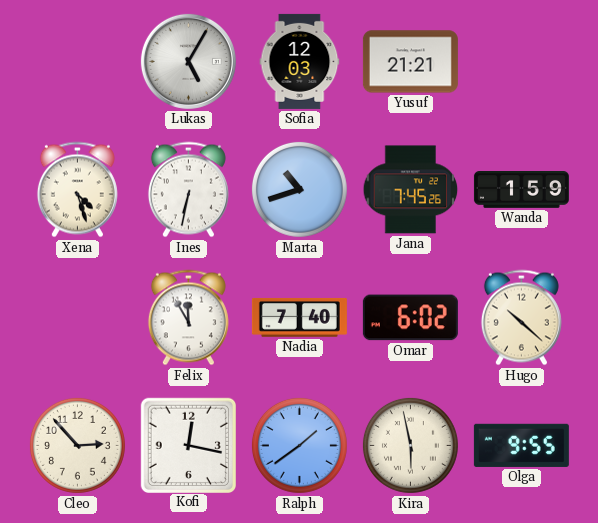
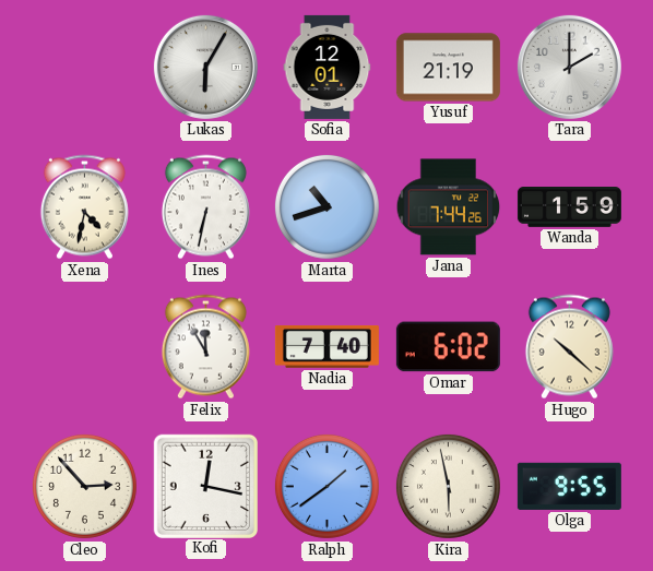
Lukas: 5:05 -> 6:05 (205, 67)
Sofia: 12:03 -> 12:01 (328, 67)
Yusuf: 21:21 -> 21:19 (448, 68)
Tara: none -> 2:00 (569, 67)
Xena: 4:27 -> 4:32 (84, 207)
Jana: 7:45 -> 7:44 (449, 207)
